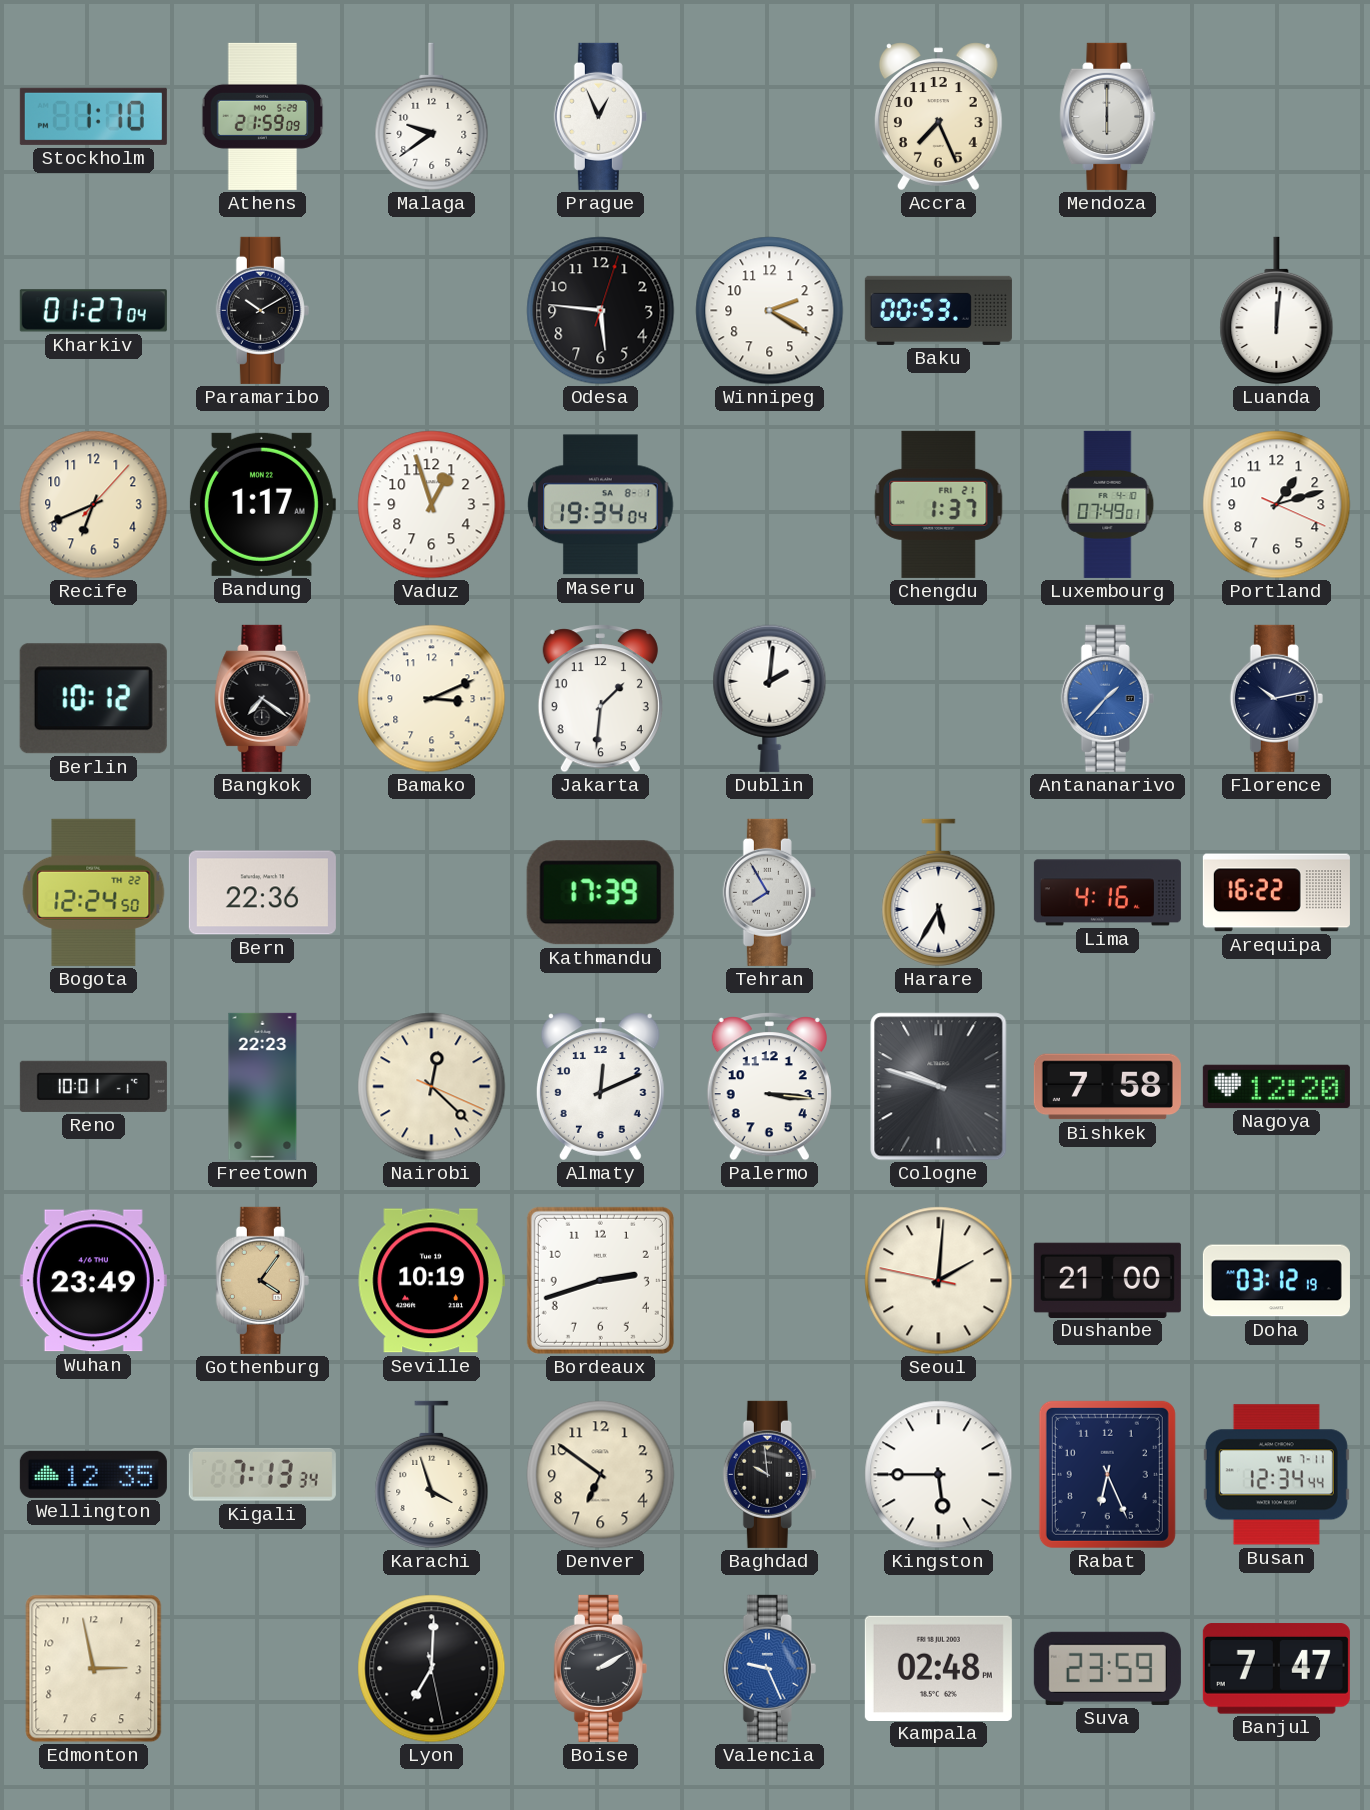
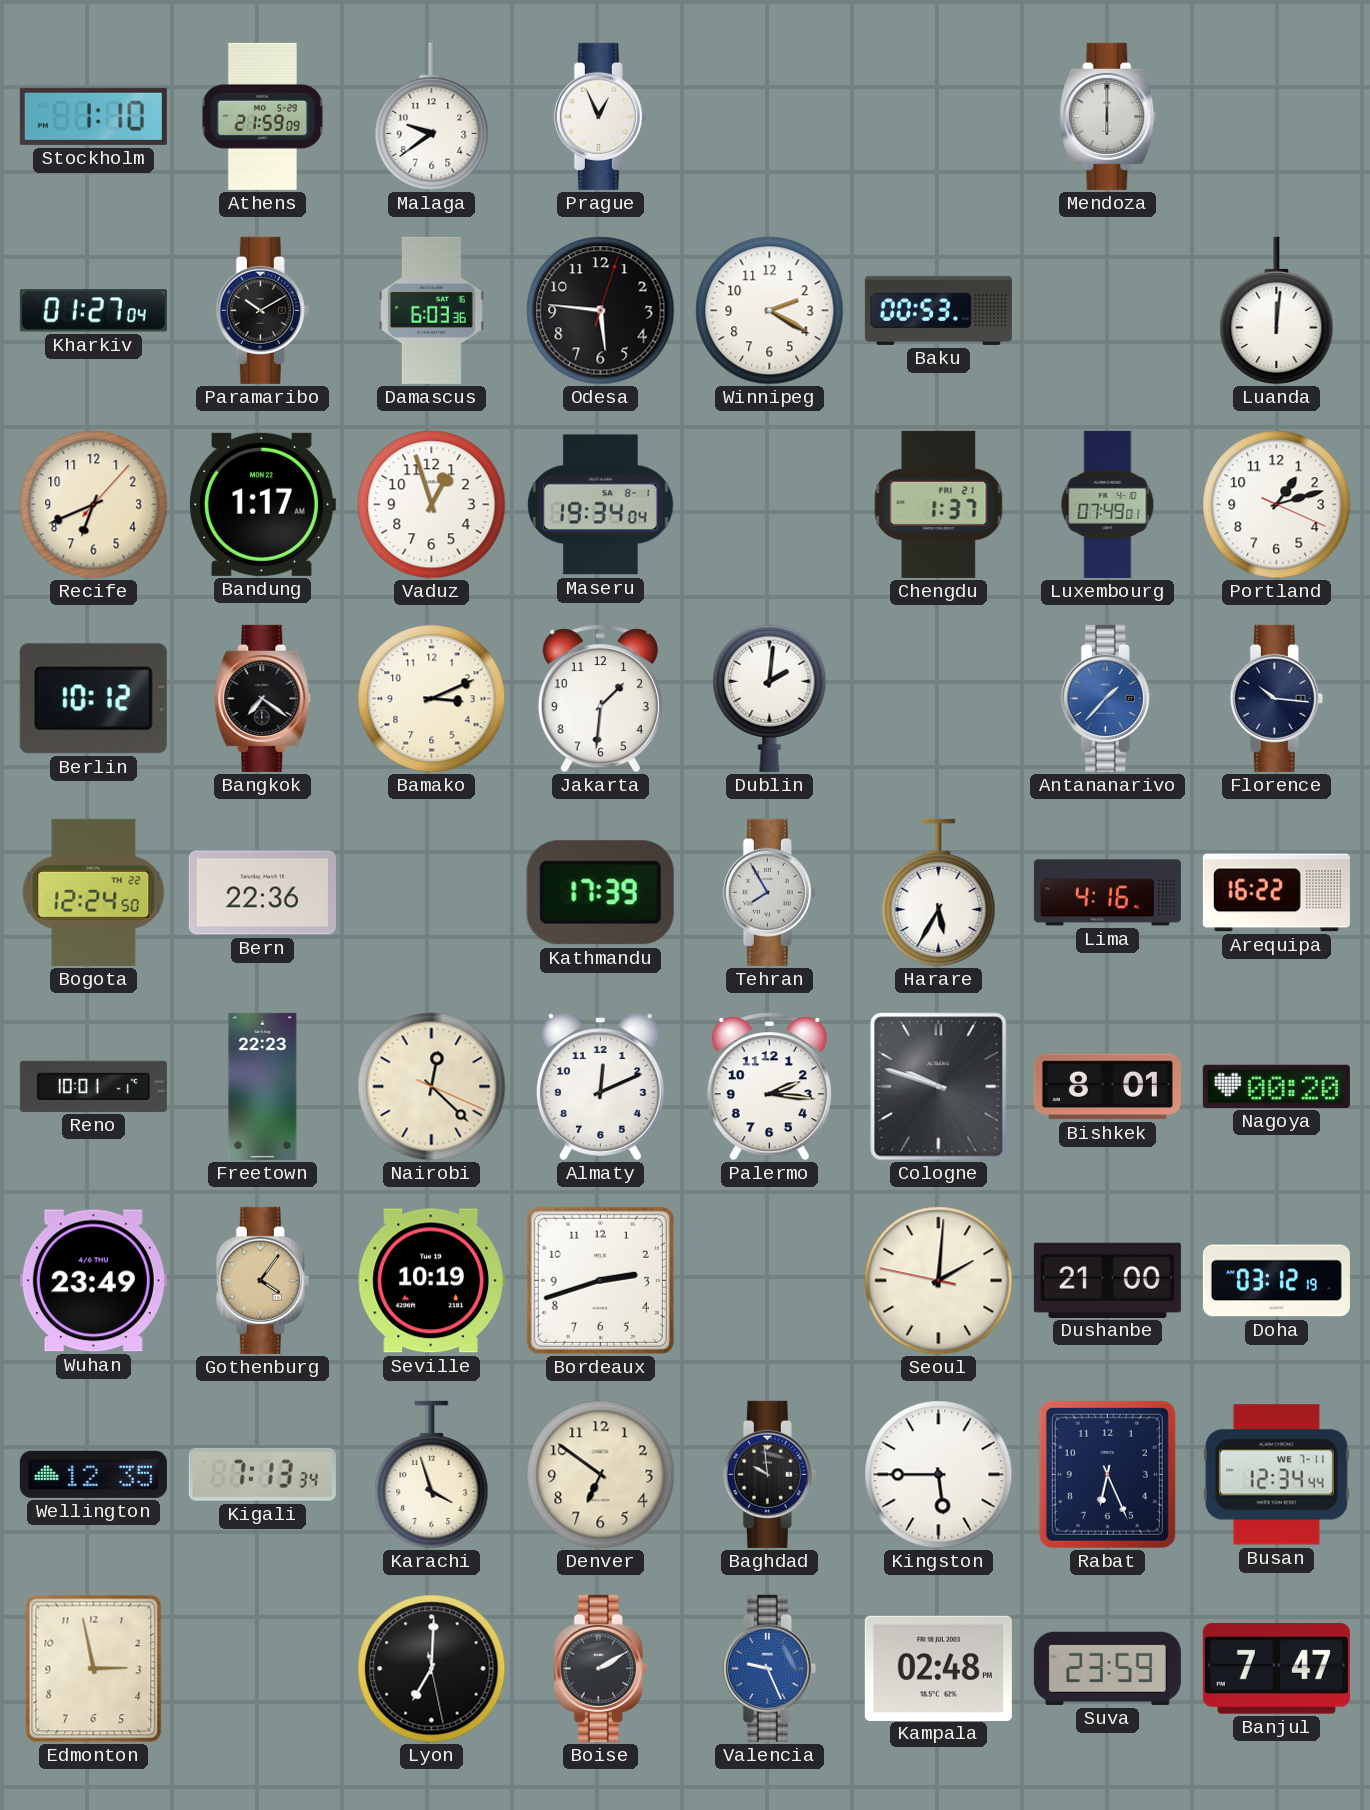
Accra: 7:26 -> none (938, 117)
Damascus: none -> 6:03 (432, 310)
Florence: 10:13 -> 10:16 (1276, 698)
Palermo: 3:16 -> 2:16 (769, 1087)
Bishkek: 7:58 -> 8:01 (1107, 1087)
Nagoya: 12:20 -> 00:20 (1276, 1086)
